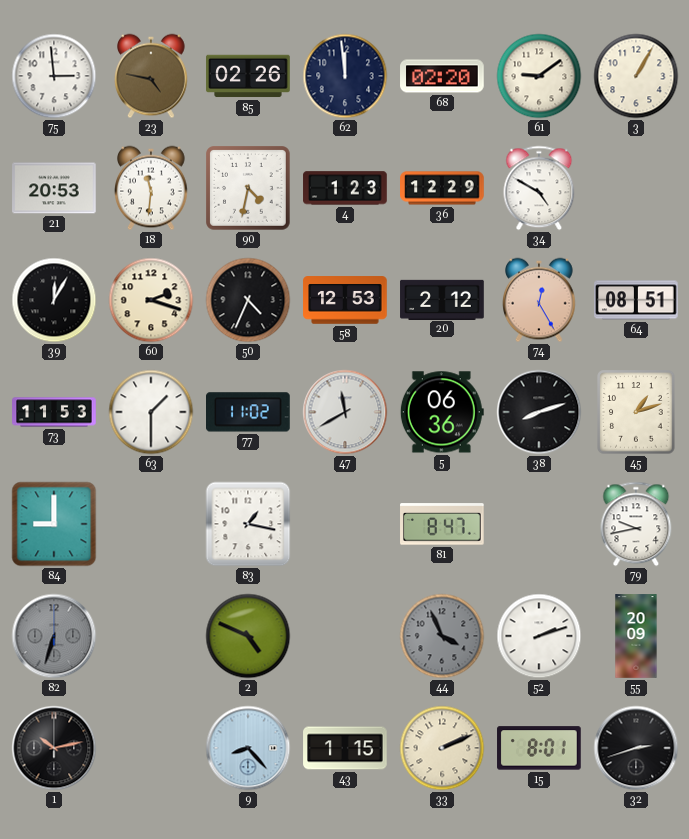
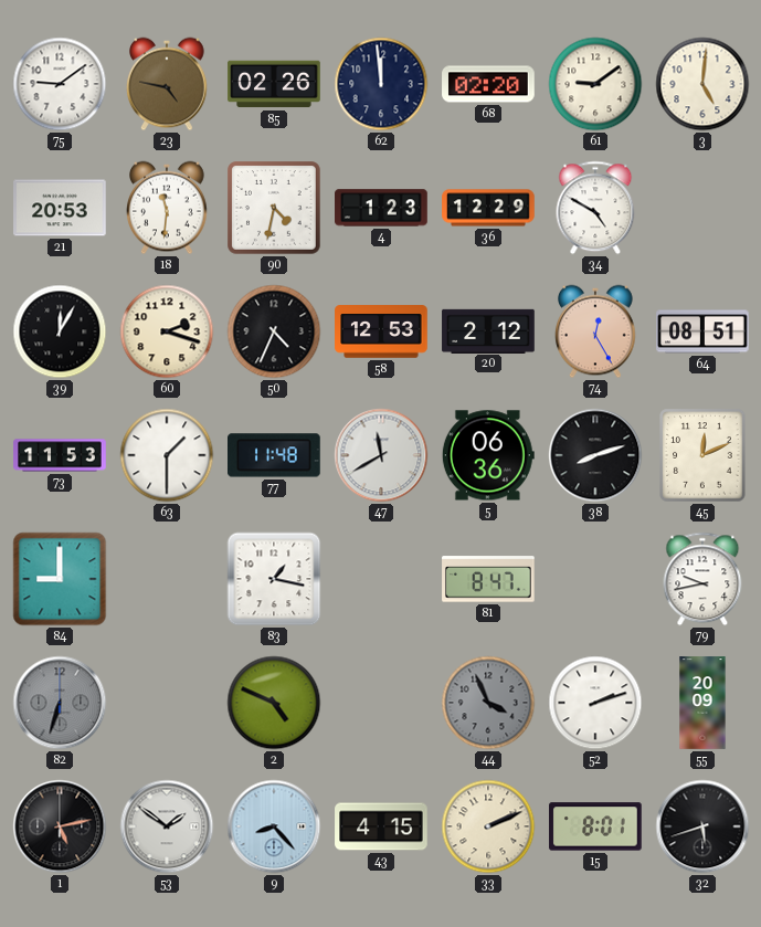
75: 2:59 -> 9:09 (60, 84)
3: 1:05 -> 5:01 (702, 84)
77: 11:02 -> 11:48 (275, 455)
45: 1:12 -> 12:11 (702, 455)
1: 10:13 -> 5:13 (60, 826)
53: none -> 1:51 (167, 826)
43: 1:15 -> 4:15 (381, 826)
32: 2:42 -> 5:42 (702, 826)
